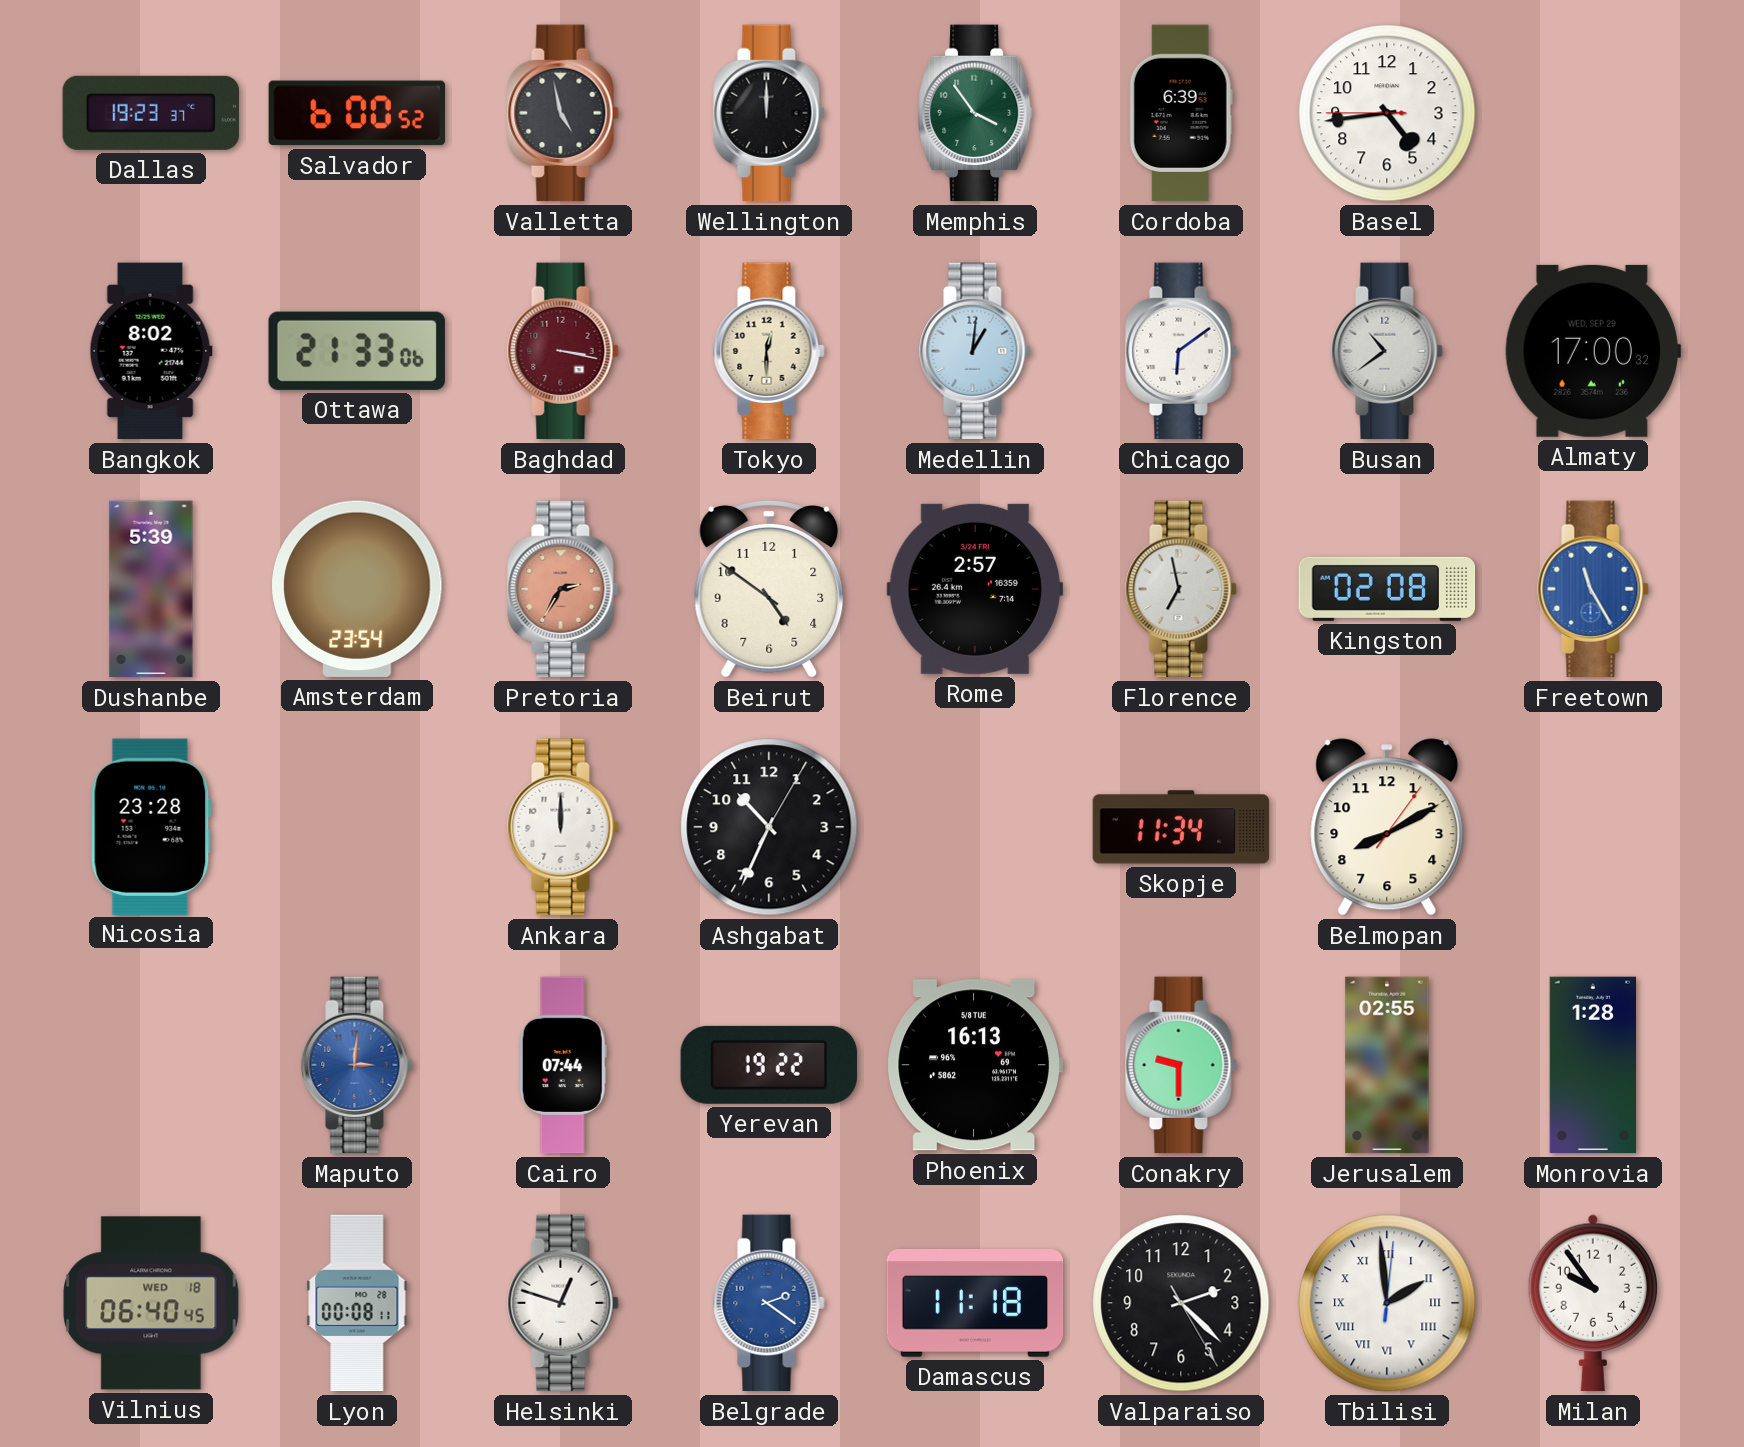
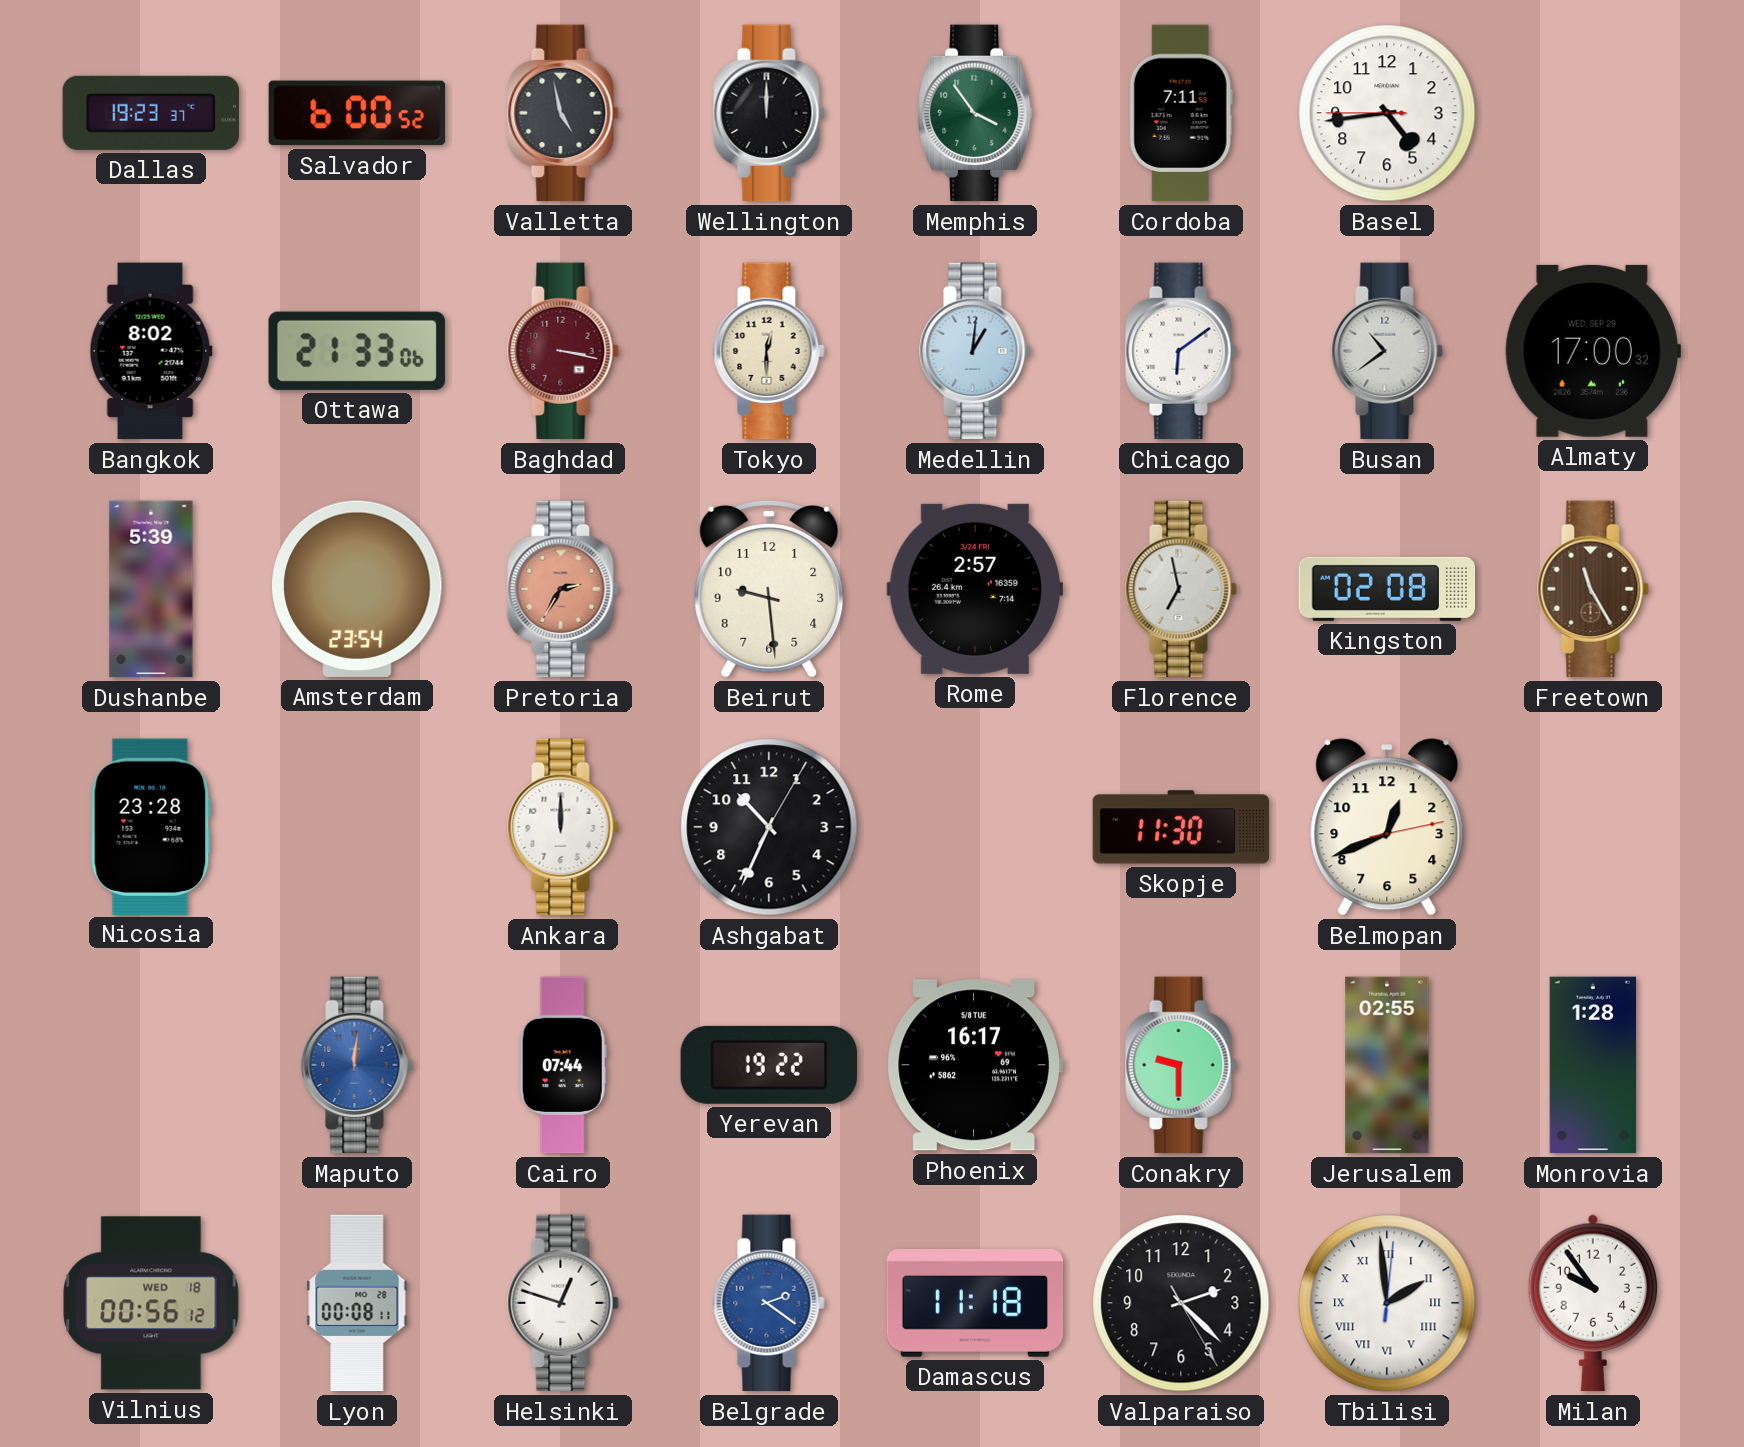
Cordoba: 6:39 -> 7:11 (1181, 113)
Beirut: 4:51 -> 9:29 (769, 589)
Freetown dial: blue -> brown (1593, 589)
Skopje: 11:34 -> 11:30 (1181, 827)
Belmopan: 8:10 -> 12:41 (1387, 827)
Maputo: 3:01 -> 12:01 (357, 1065)
Phoenix: 16:13 -> 16:17 (975, 1065)
Vilnius: 06:40 -> 00:56 (151, 1303)
